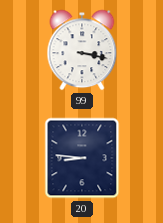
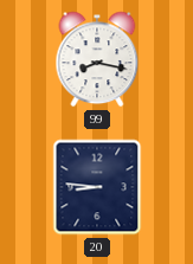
99: 3:17 -> 8:17 (97, 59)
